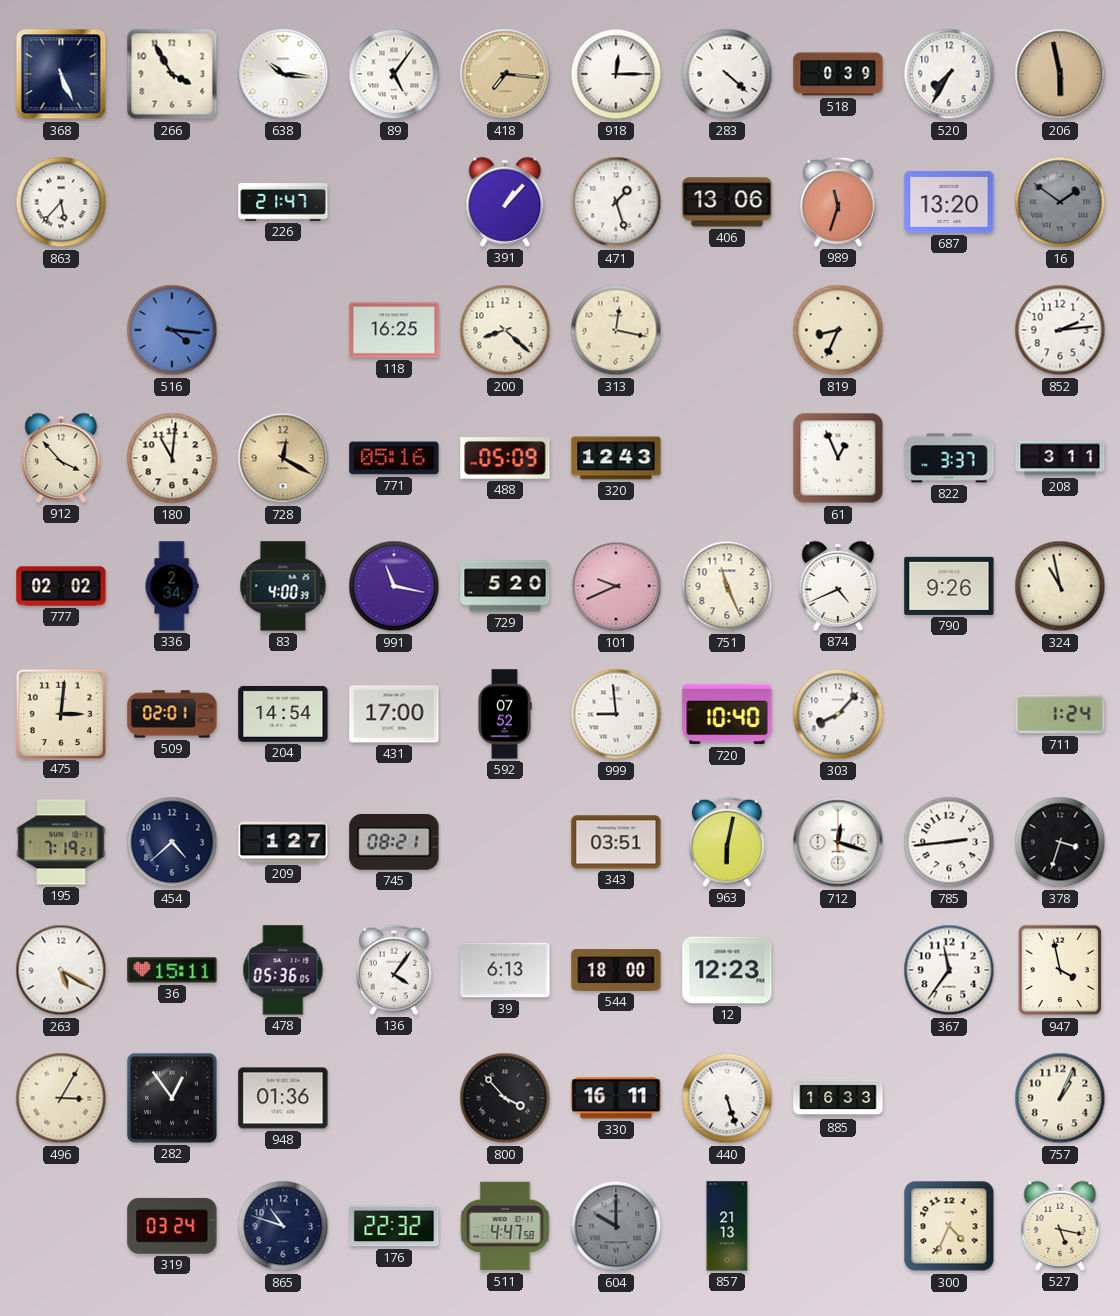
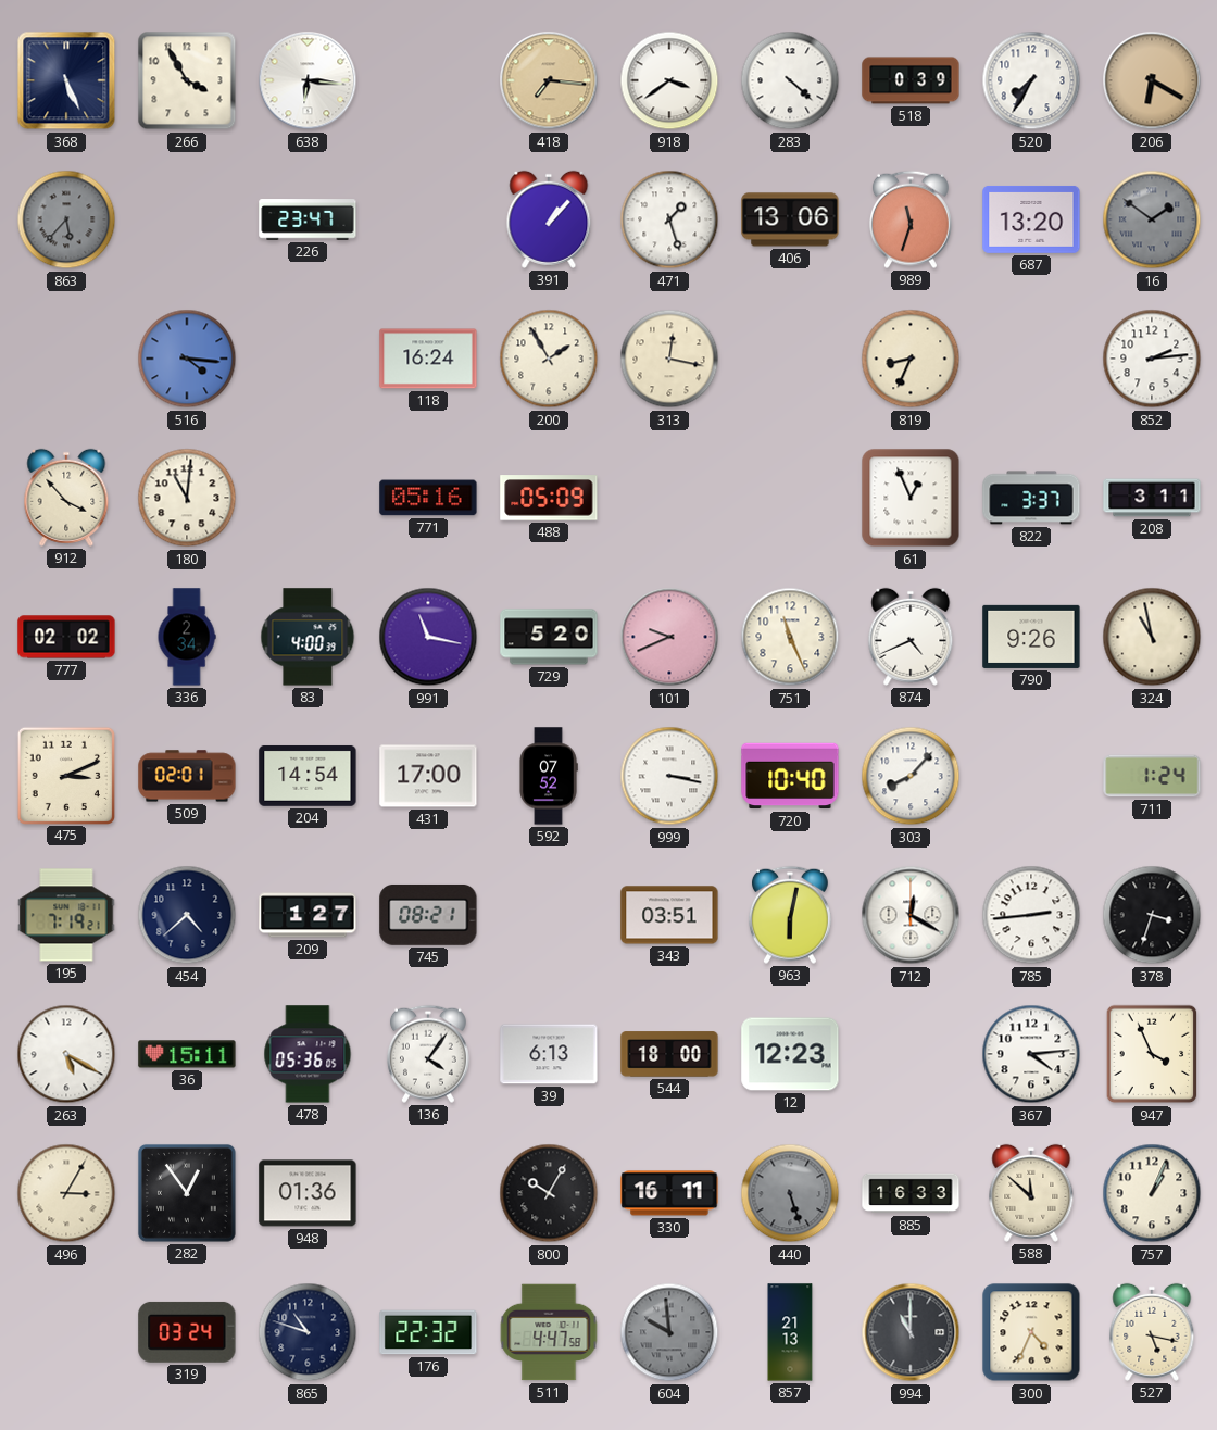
638: 10:16 -> 6:16 (308, 80)
89: 5:06 -> none (394, 74)
918: 12:15 -> 3:39 (669, 80)
206: 5:58 -> 6:20 (1152, 80)
863 dial: white -> grey (66, 219)
226: 21:47 -> 23:47 (308, 219)
118: 16:25 -> 16:24 (428, 359)
200: 8:22 -> 1:55 (549, 359)
728: 12:20 -> none (283, 458)
320: 12:43 -> none (616, 458)
475: 3:01 -> 3:11 (65, 775)
999: 8:59 -> 3:17 (669, 776)
712: 12:18 -> 12:20 (911, 915)
367: 11:36 -> 4:14 (1031, 1054)
947: 3:58 -> 3:56 (1152, 1054)
800: 3:53 -> 10:05 (549, 1193)
440 dial: white -> grey (790, 1193)
588: none -> 11:52 (1031, 1193)
604: 10:00 -> 9:59 (669, 1332)
994: none -> 11:00 (911, 1332)
